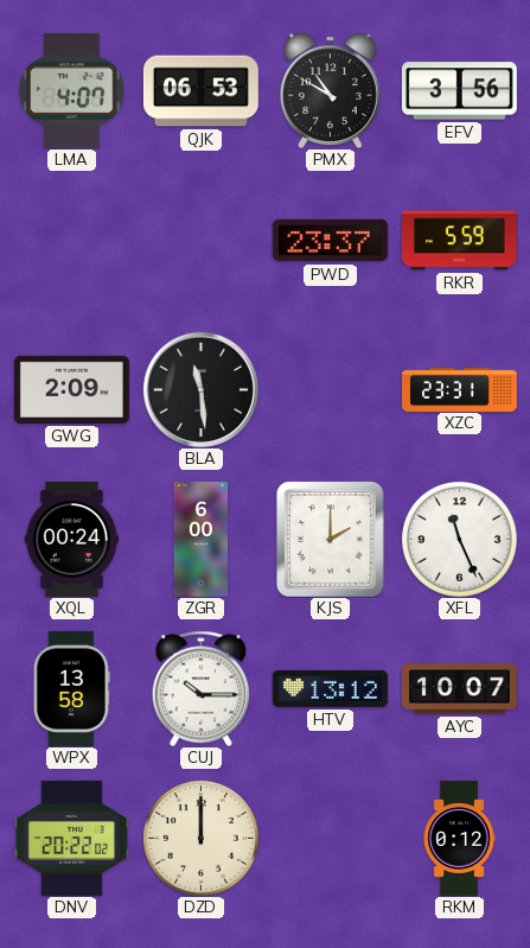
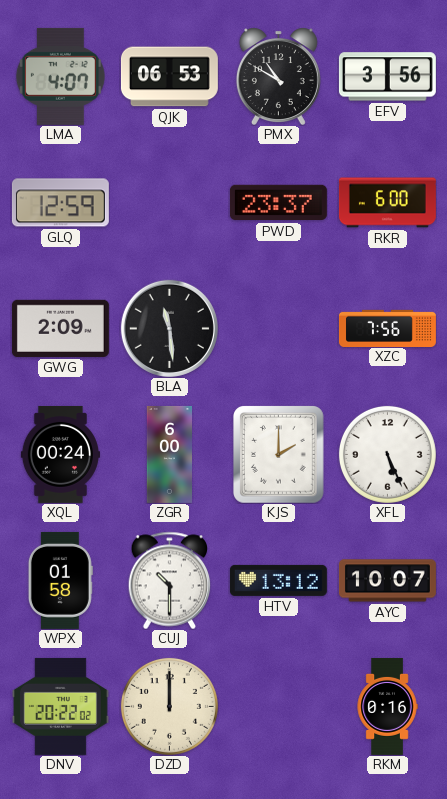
GLQ: none -> 12:59 (60, 203)
RKR: 5:59 -> 6:00 (387, 203)
XZC: 23:31 -> 7:56 (387, 328)
XFL: 11:26 -> 5:26 (387, 454)
WPX: 13:58 -> 01:58 (60, 580)
CUJ: 10:15 -> 10:30 (170, 580)
RKM: 0:12 -> 0:16 (387, 706)
